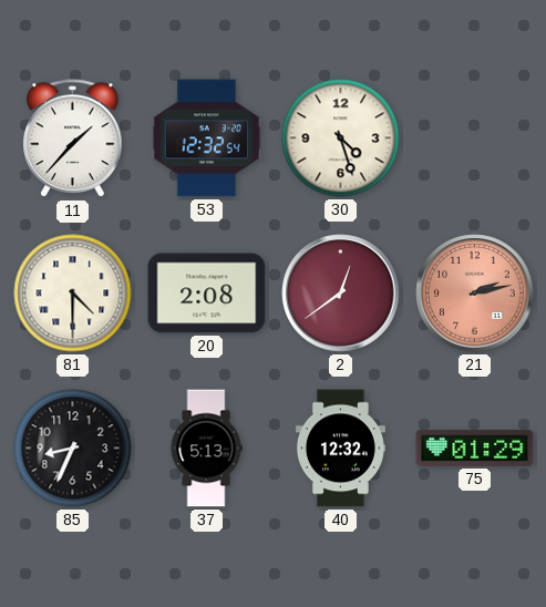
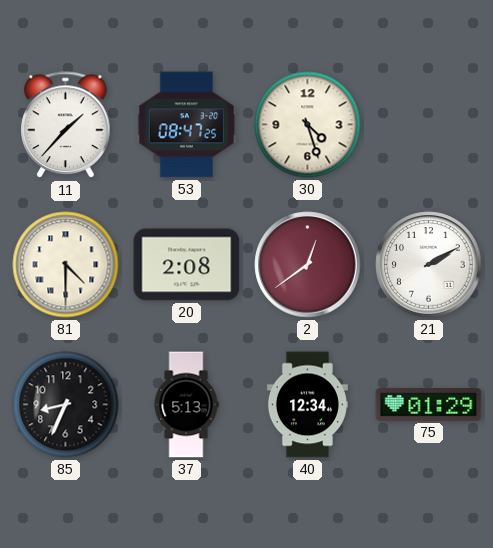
53: 12:32 -> 08:47 (186, 125)
21: 2:13 -> 2:10 (429, 265)
21 dial: salmon -> white (429, 265)
40: 12:32 -> 12:34 (307, 405)
